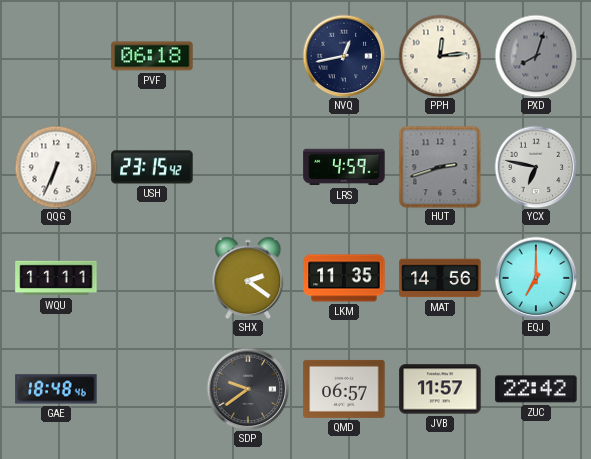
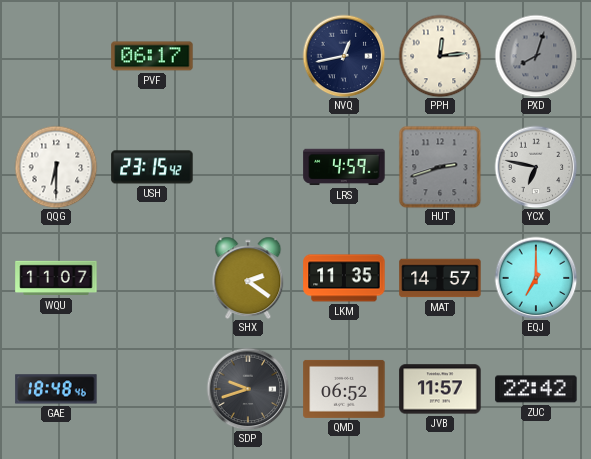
PVF: 06:18 -> 06:17 (152, 56)
QQG: 6:34 -> 6:30 (56, 167)
WQU: 11:11 -> 11:07 (56, 278)
MAT: 14:56 -> 14:57 (440, 278)
SDP: 9:39 -> 9:42 (248, 389)
QMD: 06:57 -> 06:52 (344, 389)
